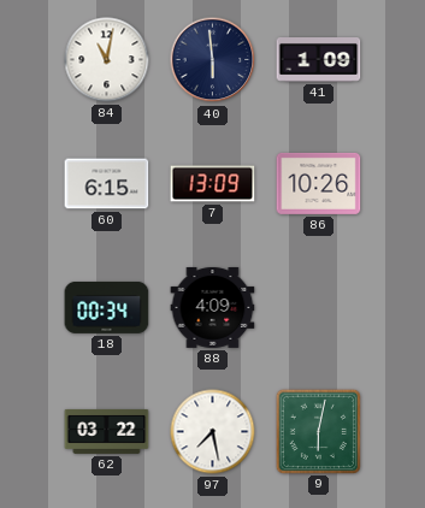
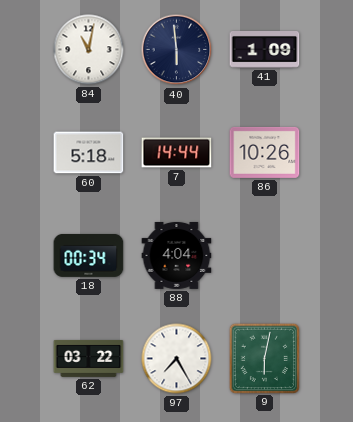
60: 6:15 -> 5:18 (89, 153)
7: 13:09 -> 14:44 (177, 153)
88: 4:09 -> 4:04 (177, 255)
97: 7:28 -> 7:25 (177, 359)
